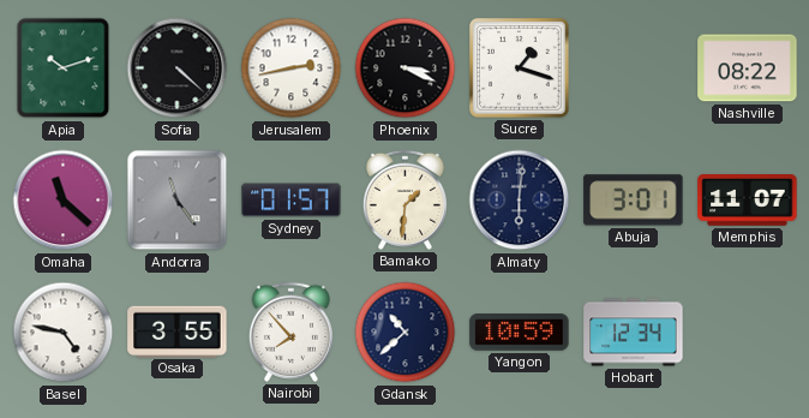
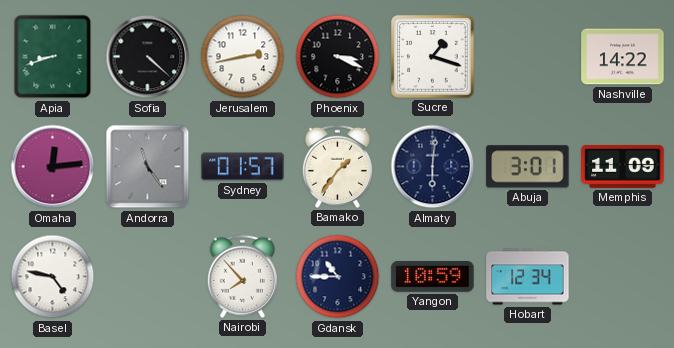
Apia: 10:12 -> 8:42 (53, 57)
Nashville: 08:22 -> 14:22 (623, 57)
Omaha: 11:22 -> 12:14 (53, 167)
Bamako: 1:31 -> 1:36 (337, 166)
Memphis: 11:07 -> 11:09 (623, 167)
Osaka: 3:55 -> none (178, 332)
Gdansk: 10:38 -> 10:45 (338, 277)
